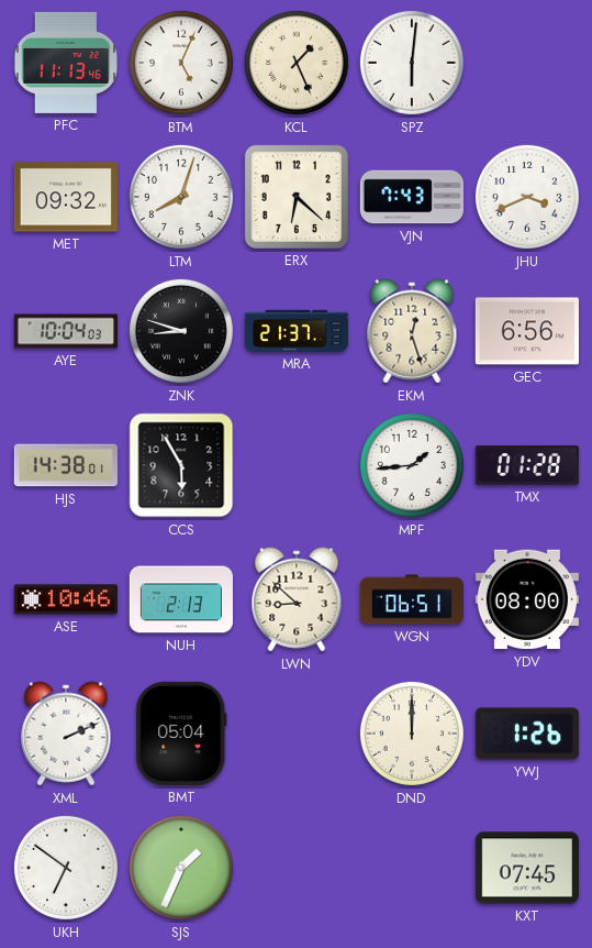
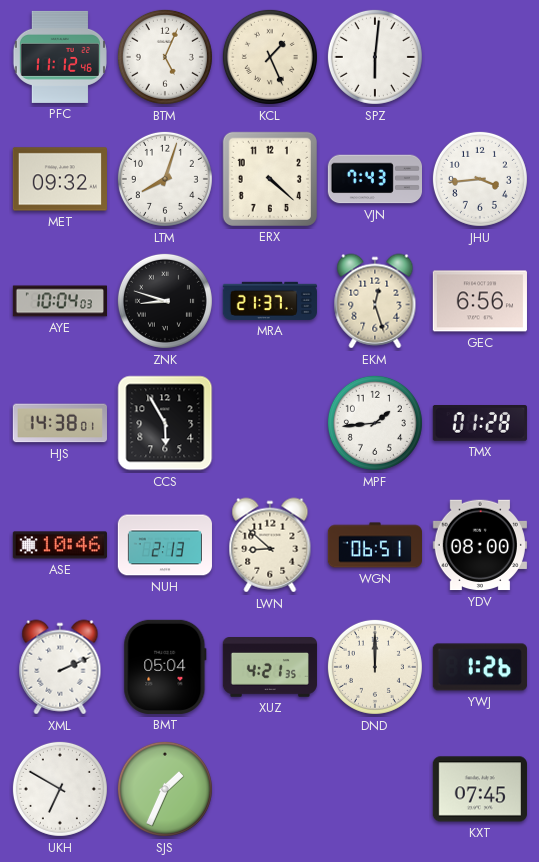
PFC: 11:13 -> 11:12 (60, 57)
ERX: 6:22 -> 4:22 (270, 179)
JHU: 3:41 -> 3:44 (480, 179)
XUZ: none -> 4:21 (270, 667)
UKH: 6:51 -> 6:50 (60, 789)
